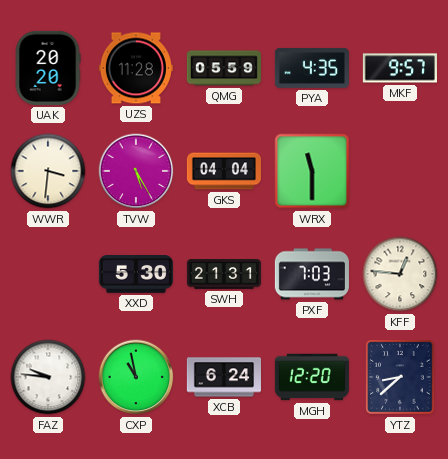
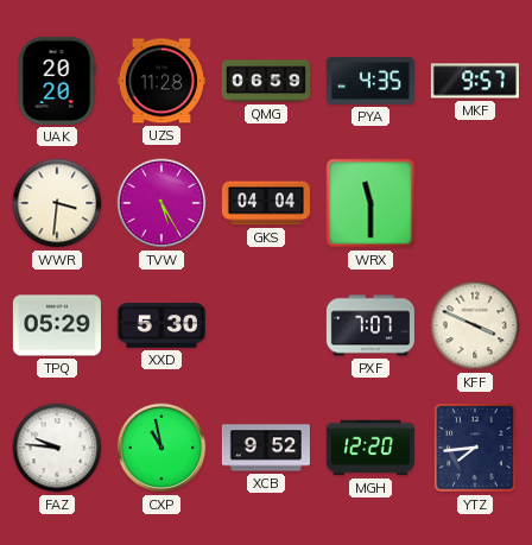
QMG: 05:59 -> 06:59 (266, 81)
TPQ: none -> 05:29 (57, 325)
SWH: 21:31 -> none (224, 275)
PXF: 7:03 -> 7:07 (370, 325)
KFF: 12:46 -> 3:49 (475, 325)
XCB: 6:24 -> 9:52 (266, 448)
YTZ: 8:38 -> 7:44 (475, 448)
